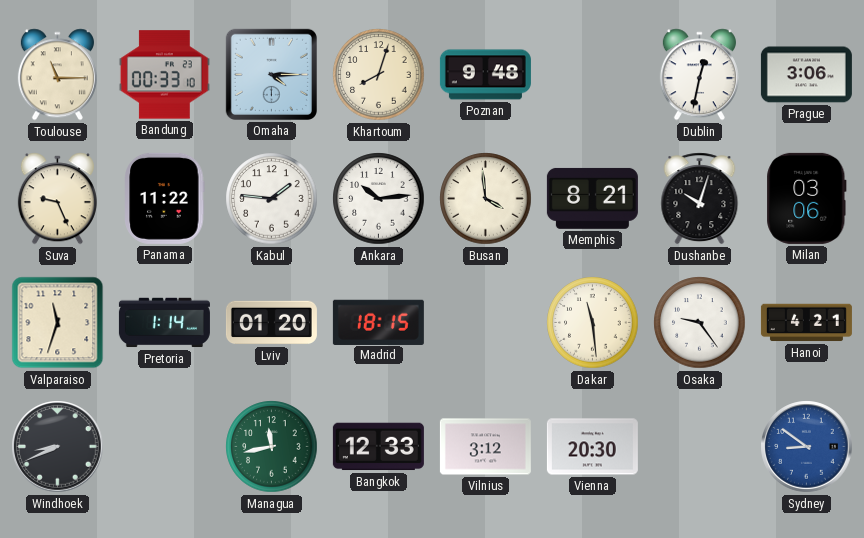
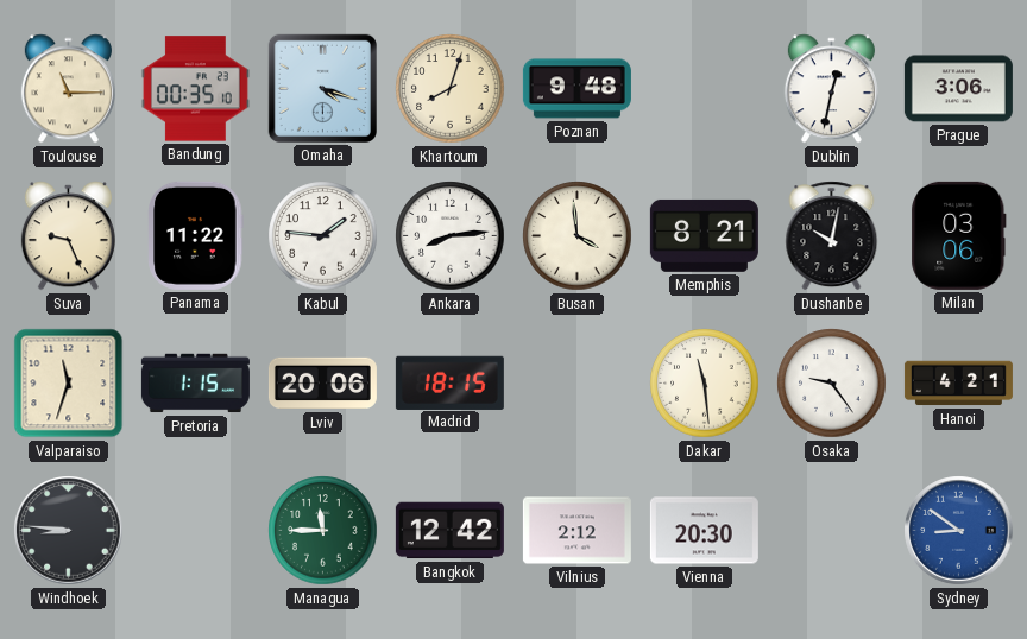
Bandung: 00:33 -> 00:35 (195, 89)
Omaha: 4:15 -> 4:18 (322, 88)
Ankara: 10:14 -> 8:14 (451, 236)
Dushanbe: 10:03 -> 10:02 (832, 236)
Pretoria: 1:14 -> 1:15 (195, 384)
Lviv: 01:20 -> 20:06 (322, 384)
Windhoek: 8:41 -> 8:46 (69, 531)
Managua: 11:43 -> 11:45 (323, 531)
Bangkok: 12:33 -> 12:42 (449, 531)
Vilnius: 3:12 -> 2:12 (576, 531)
